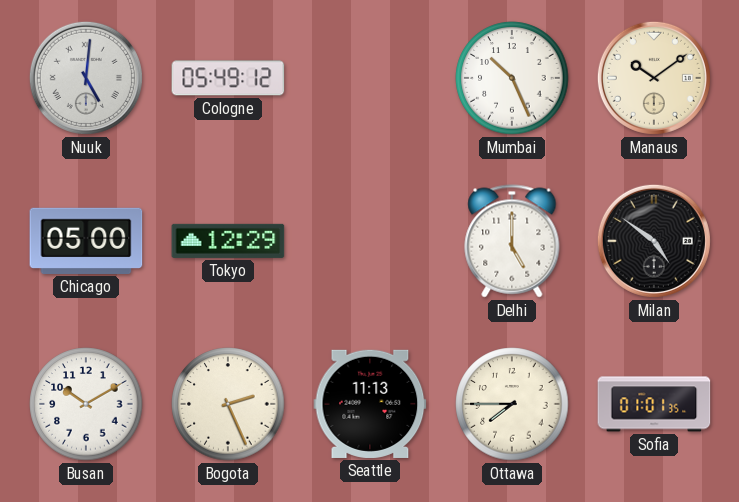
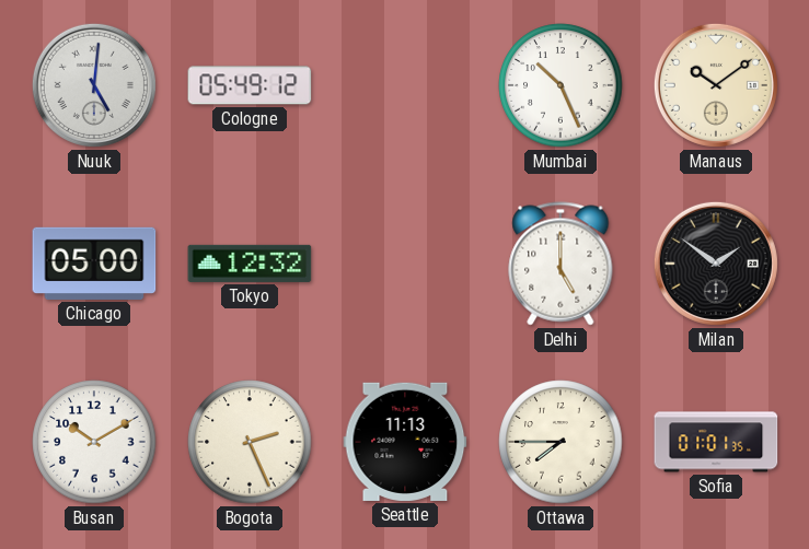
Tokyo: 12:29 -> 12:32 (250, 264)
Milan: 4:51 -> 1:51 (716, 264)
